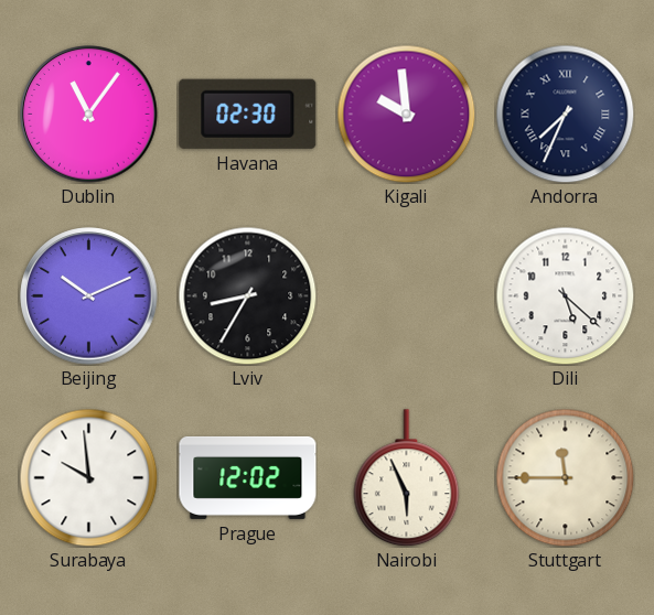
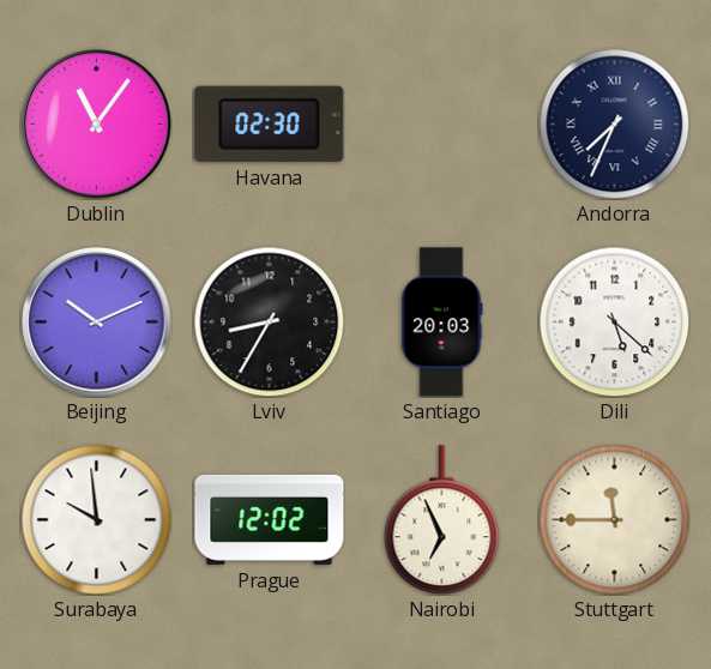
Kigali: 9:59 -> none (406, 114)
Santiago: none -> 20:03 (442, 323)
Nairobi: 5:56 -> 6:56 (442, 520)
